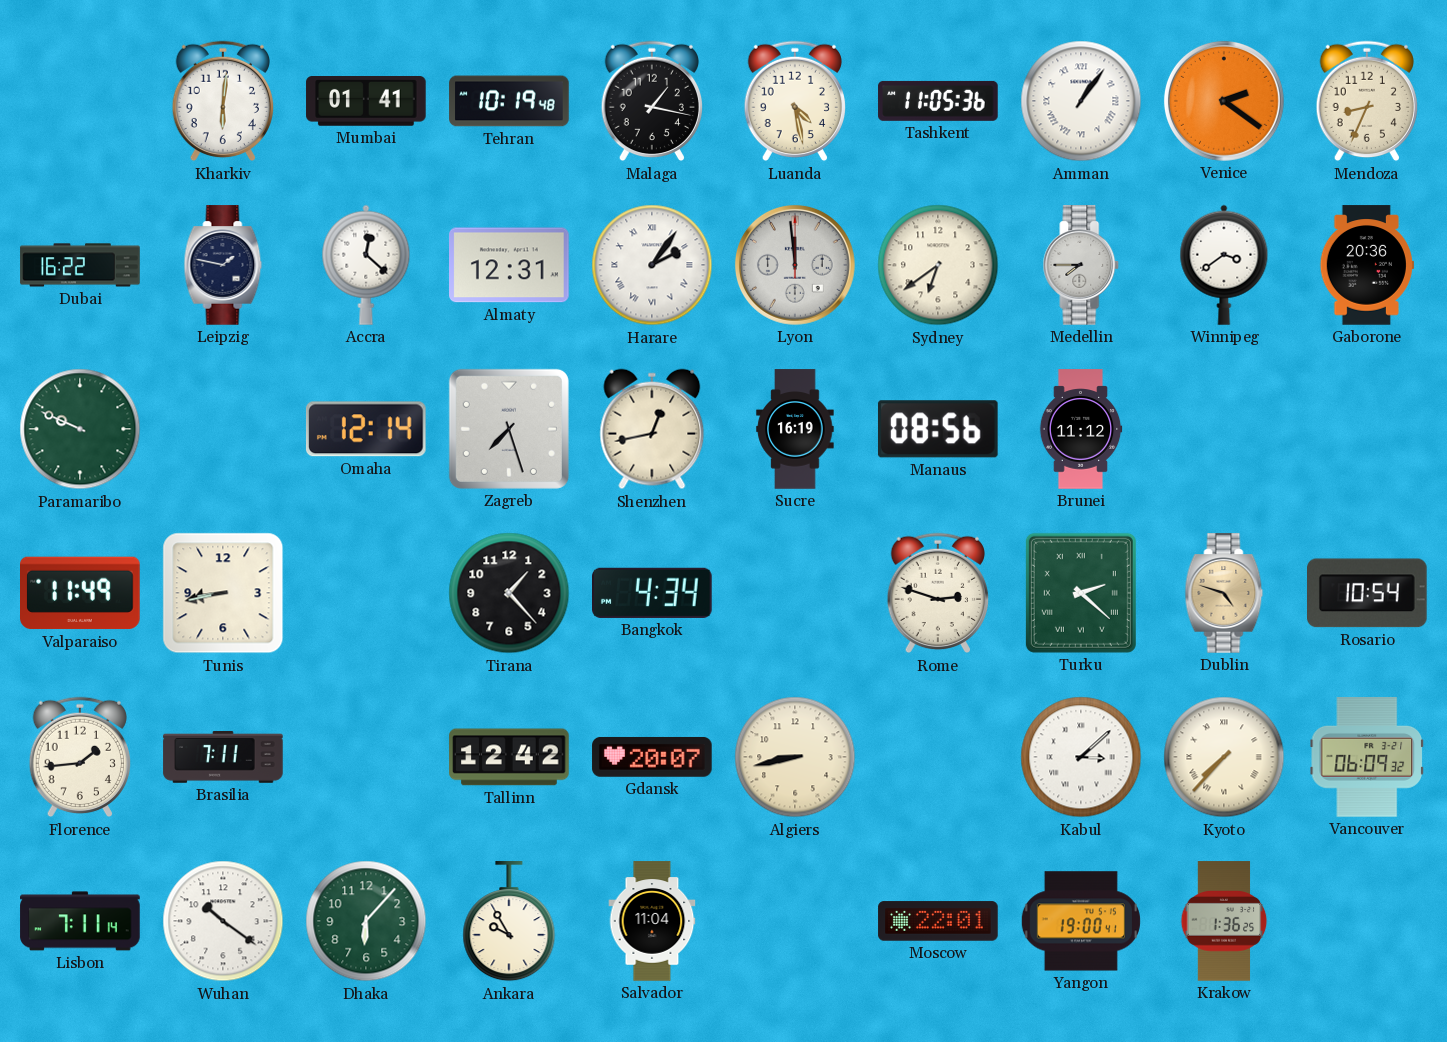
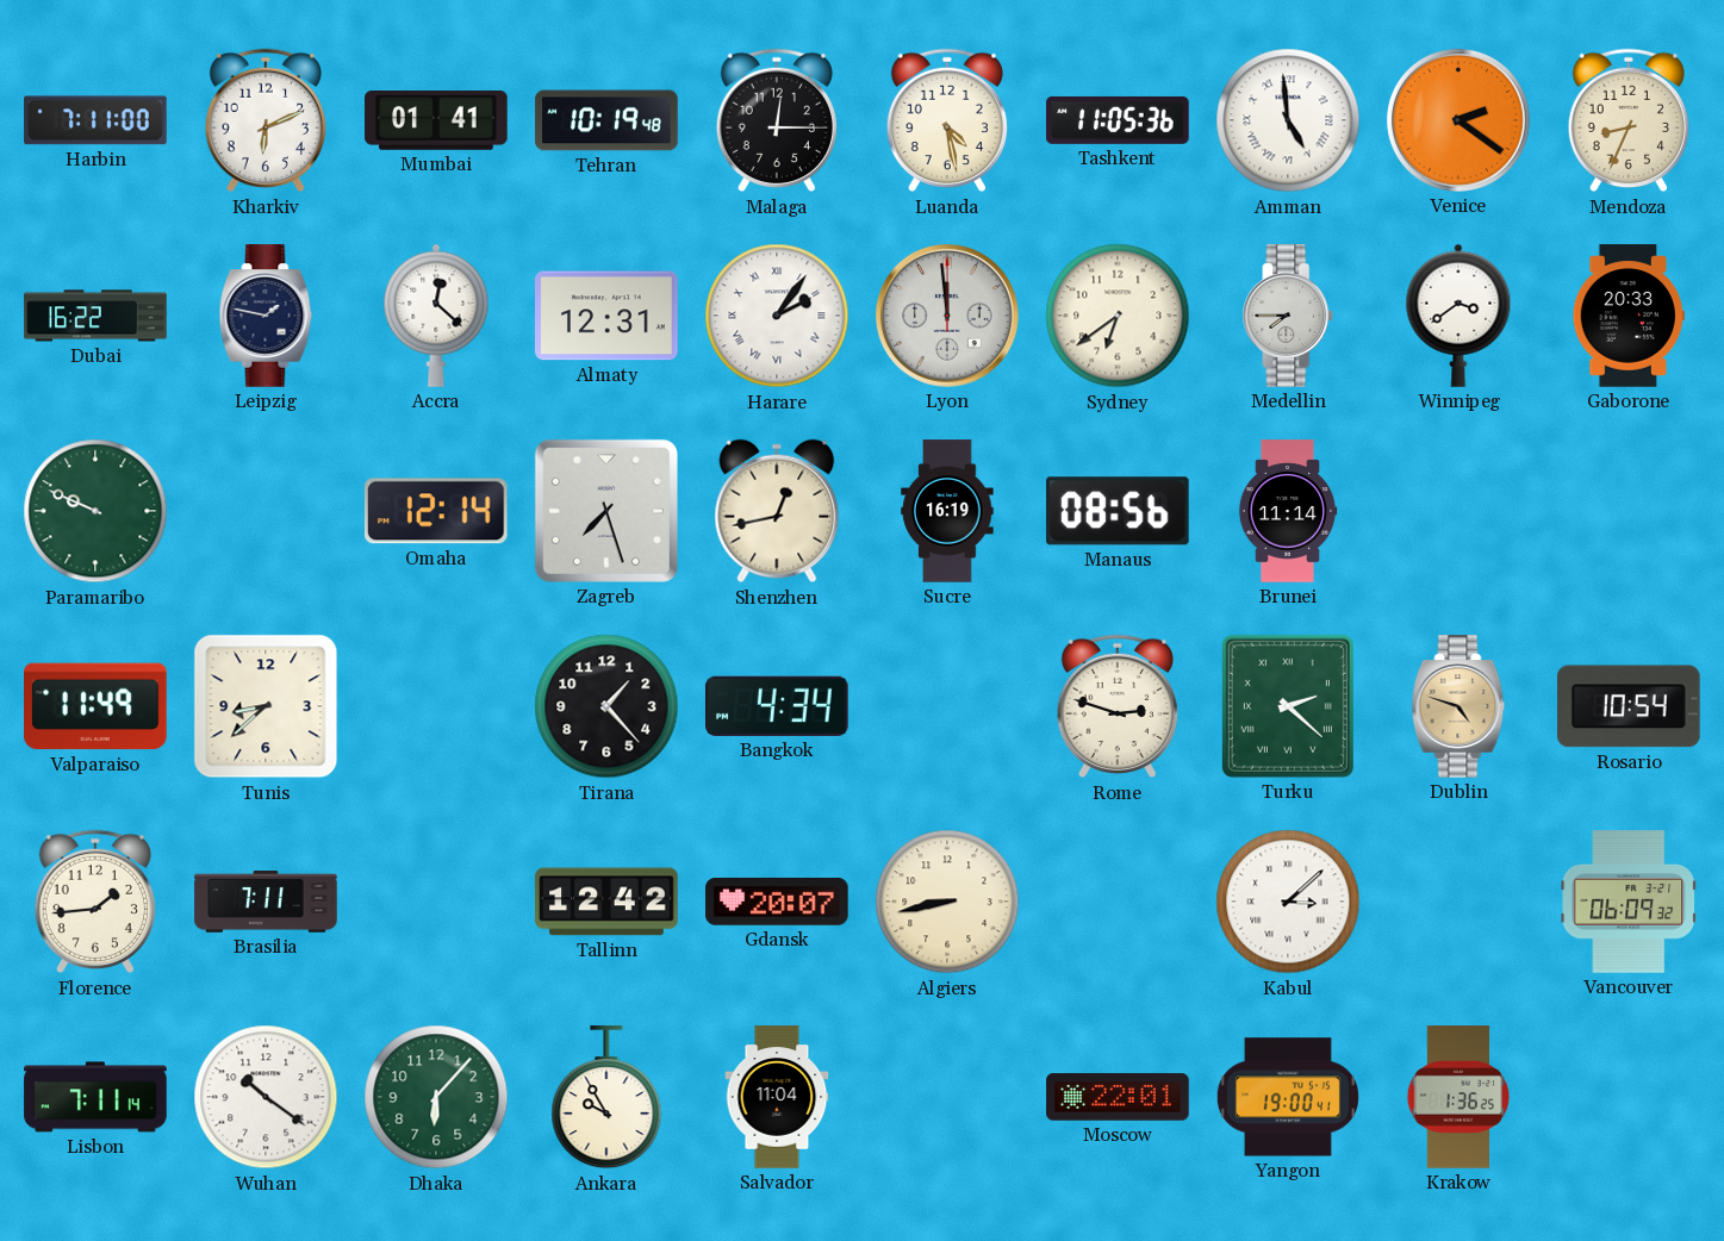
Harbin: none -> 7:11 (95, 120)
Kharkiv: 6:01 -> 6:11 (264, 120)
Malaga: 1:17 -> 12:15 (776, 120)
Amman: 1:06 -> 4:59 (1288, 120)
Gaborone: 20:36 -> 20:33 (1629, 316)
Brunei: 11:12 -> 11:14 (1288, 511)
Tunis: 8:43 -> 8:38 (266, 706)
Kyoto: 7:37 -> none (1224, 757)
